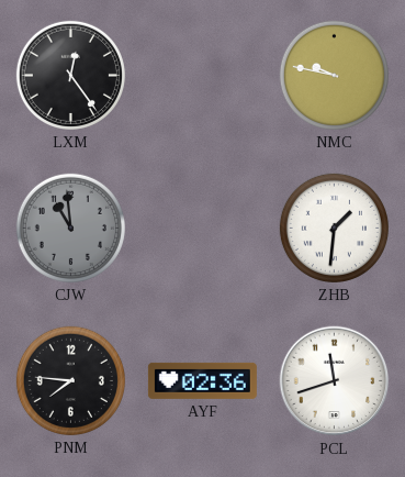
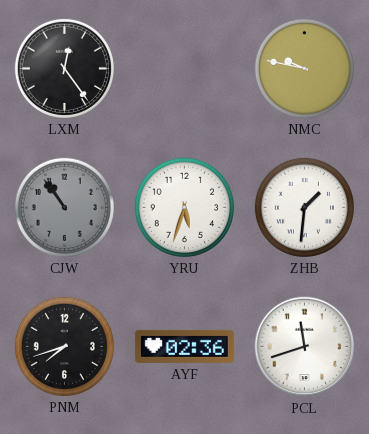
CJW: 10:59 -> 10:54 (64, 207)
YRU: none -> 5:33 (184, 207)
PNM: 7:46 -> 7:42 (64, 346)
